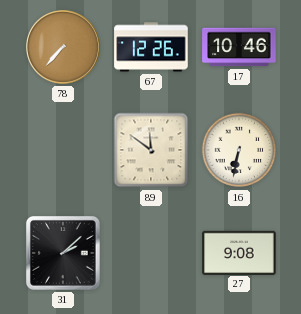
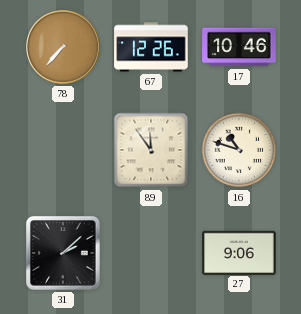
89: 11:51 -> 11:54 (151, 150)
16: 6:32 -> 10:48 (239, 150)
27: 9:08 -> 9:06 (239, 252)
